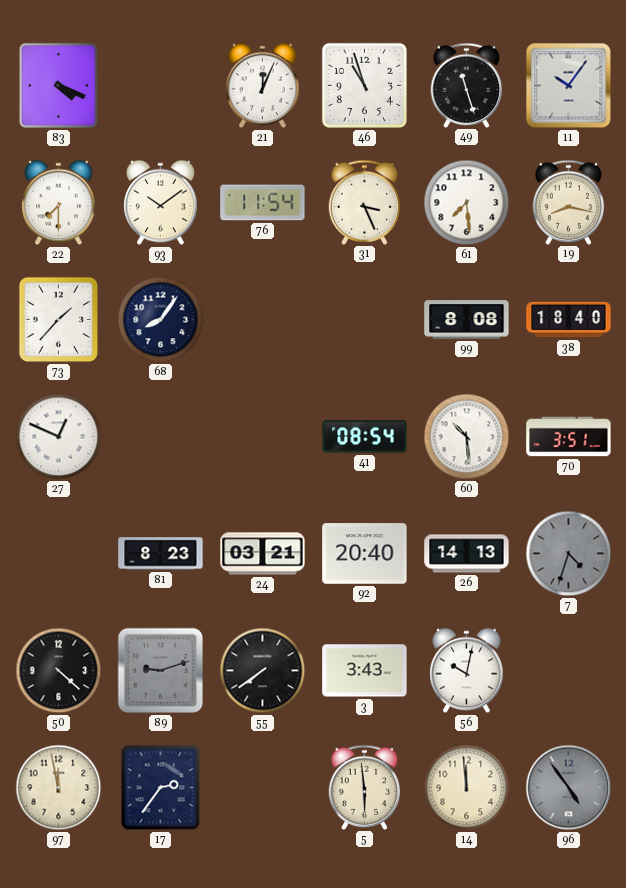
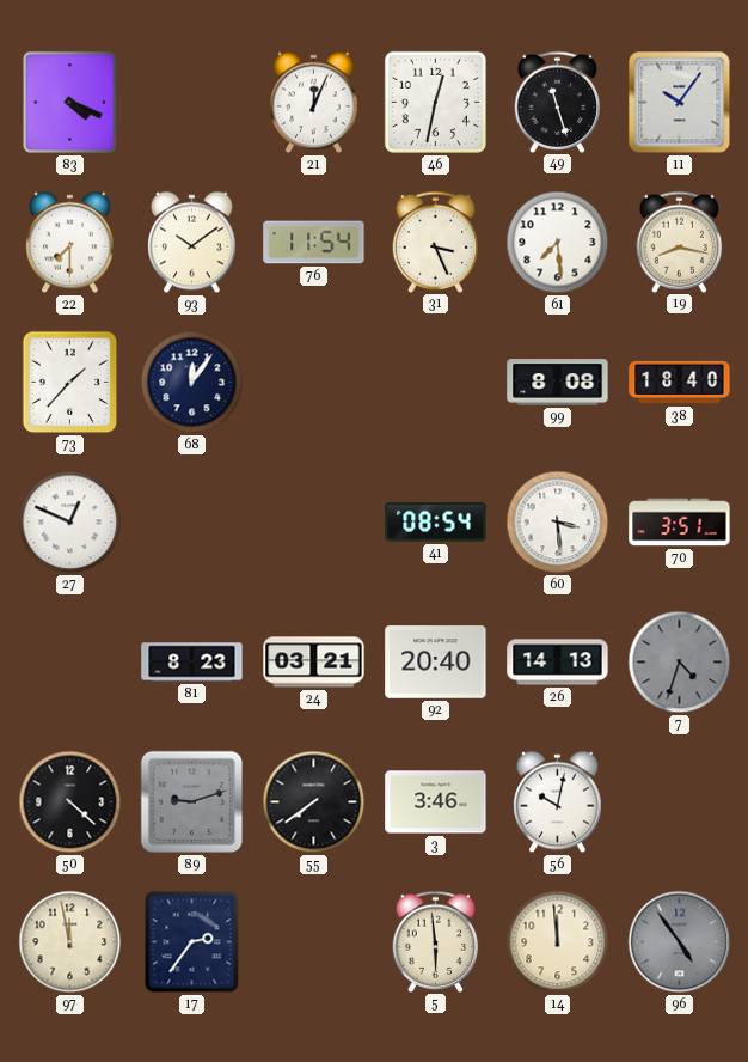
46: 10:57 -> 12:32 (435, 102)
68: 8:06 -> 12:06 (192, 383)
60: 10:29 -> 3:29 (558, 523)
3: 3:43 -> 3:46 (436, 802)
